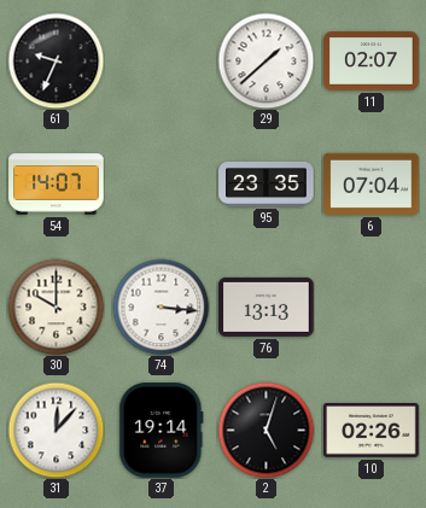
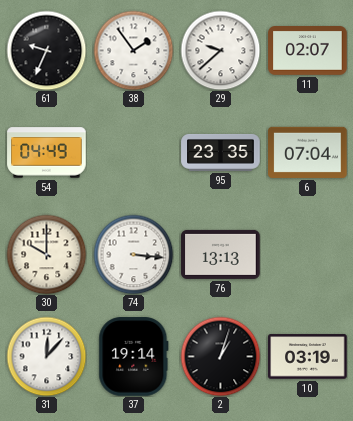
38: none -> 1:54 (133, 50)
29: 1:38 -> 9:38 (220, 50)
54: 14:07 -> 04:49 (47, 153)
2: 5:03 -> 1:03 (220, 356)
10: 02:26 -> 03:19 (308, 357)
